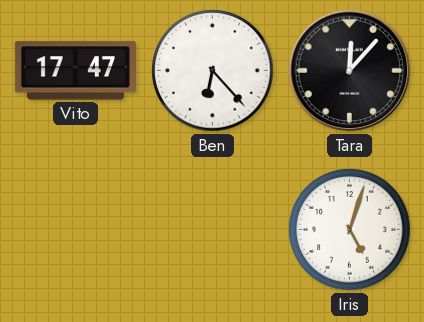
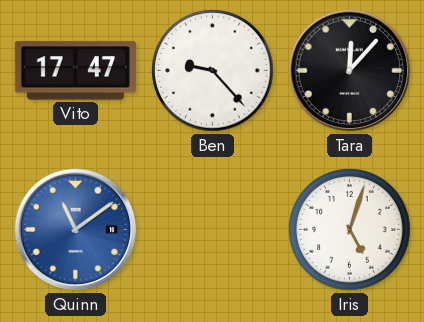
Ben: 6:23 -> 9:23 (213, 71)
Quinn: none -> 11:09 (76, 230)
